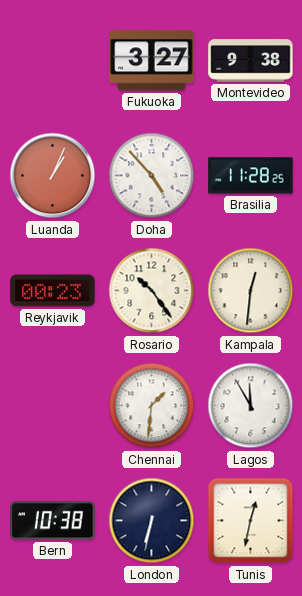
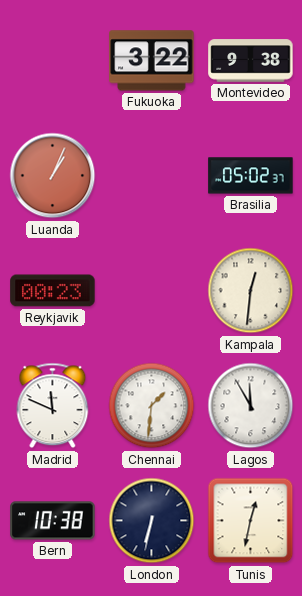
Fukuoka: 3:27 -> 3:22 (152, 61)
Doha: 4:53 -> none (152, 176)
Brasilia: 11:28 -> 05:02 (251, 176)
Rosario: 10:24 -> none (152, 291)
Madrid: none -> 11:49 (53, 406)
